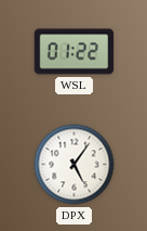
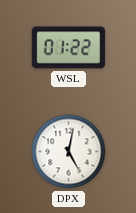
DPX: 5:06 -> 5:02 (69, 152)
